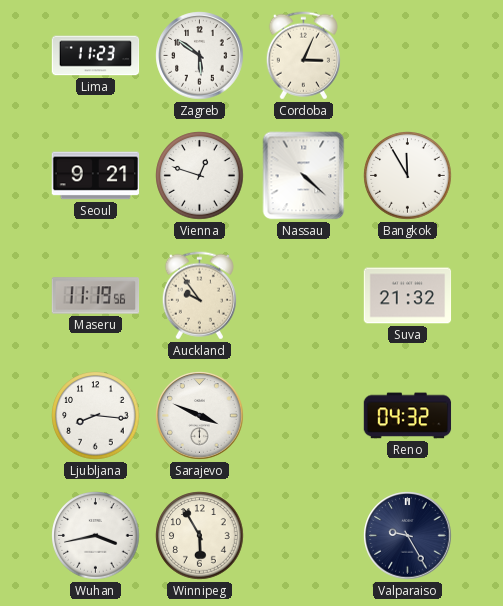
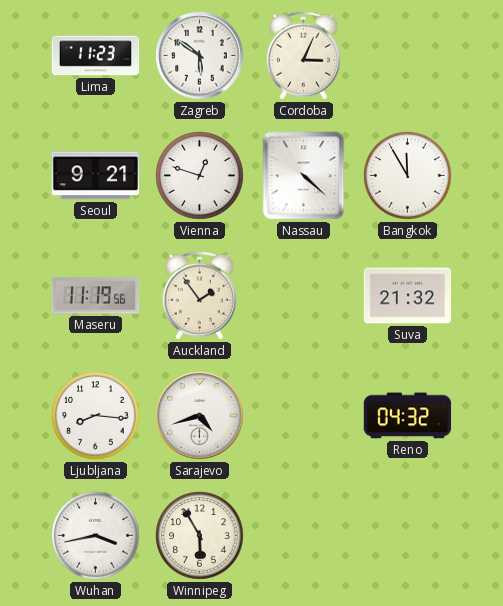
Auckland: 9:54 -> 1:54 (199, 296)
Sarajevo: 3:49 -> 4:42 (200, 416)
Valparaiso: 9:25 -> none (408, 536)
